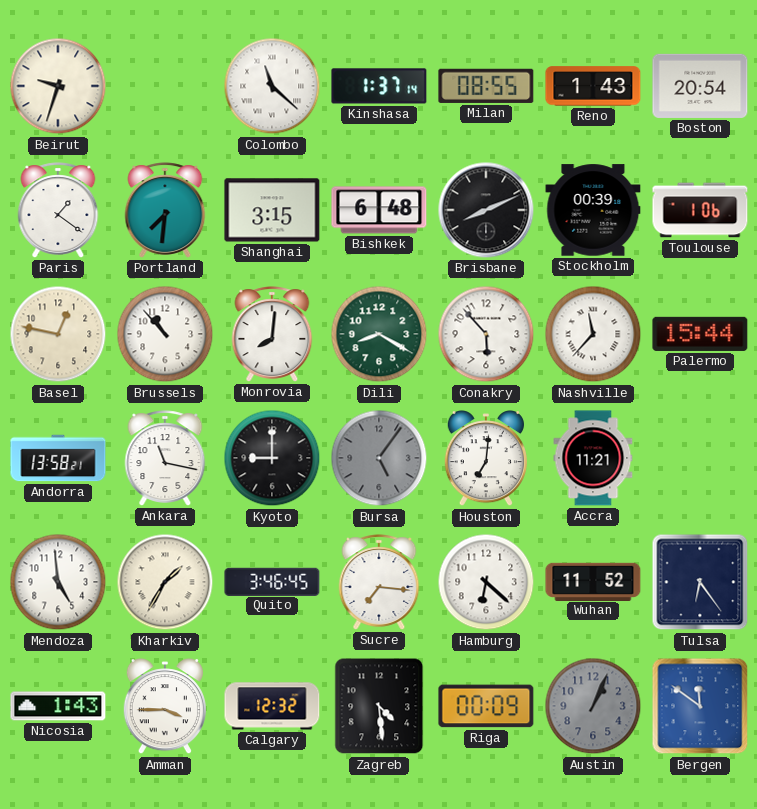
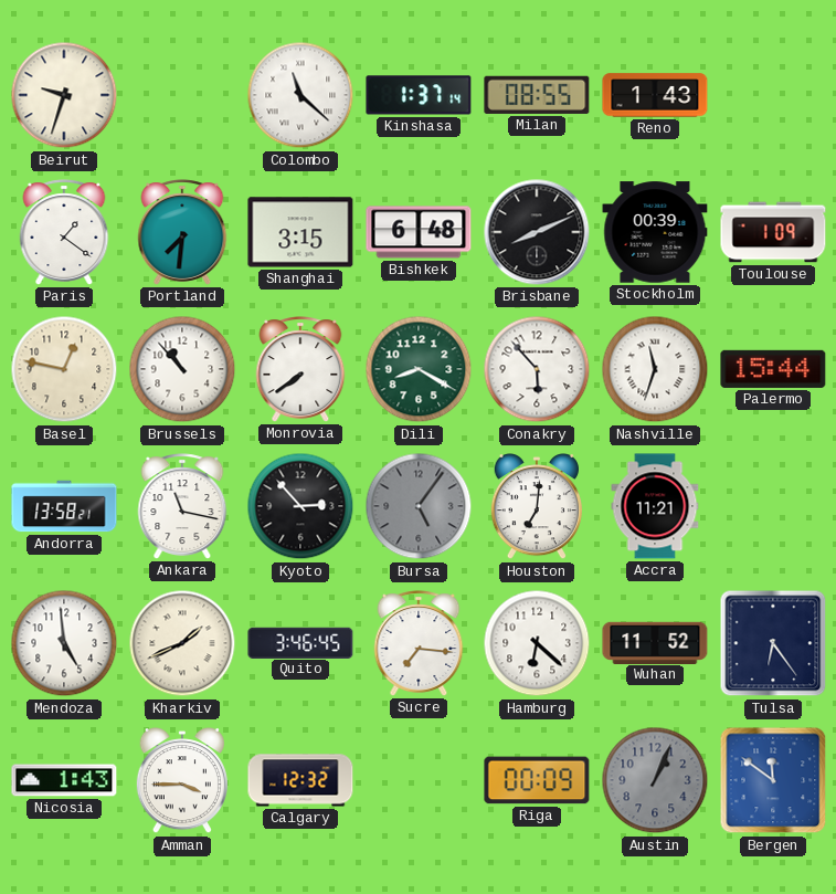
Boston: 20:54 -> none (700, 86)
Toulouse: 1:06 -> 1:09 (773, 232)
Monrovia: 8:01 -> 7:39 (300, 369)
Nashville: 11:37 -> 11:33 (655, 369)
Kyoto: 9:00 -> 2:53 (300, 506)
Kharkiv: 1:35 -> 1:41 (182, 643)
Zagreb: 4:29 -> none (379, 706)
